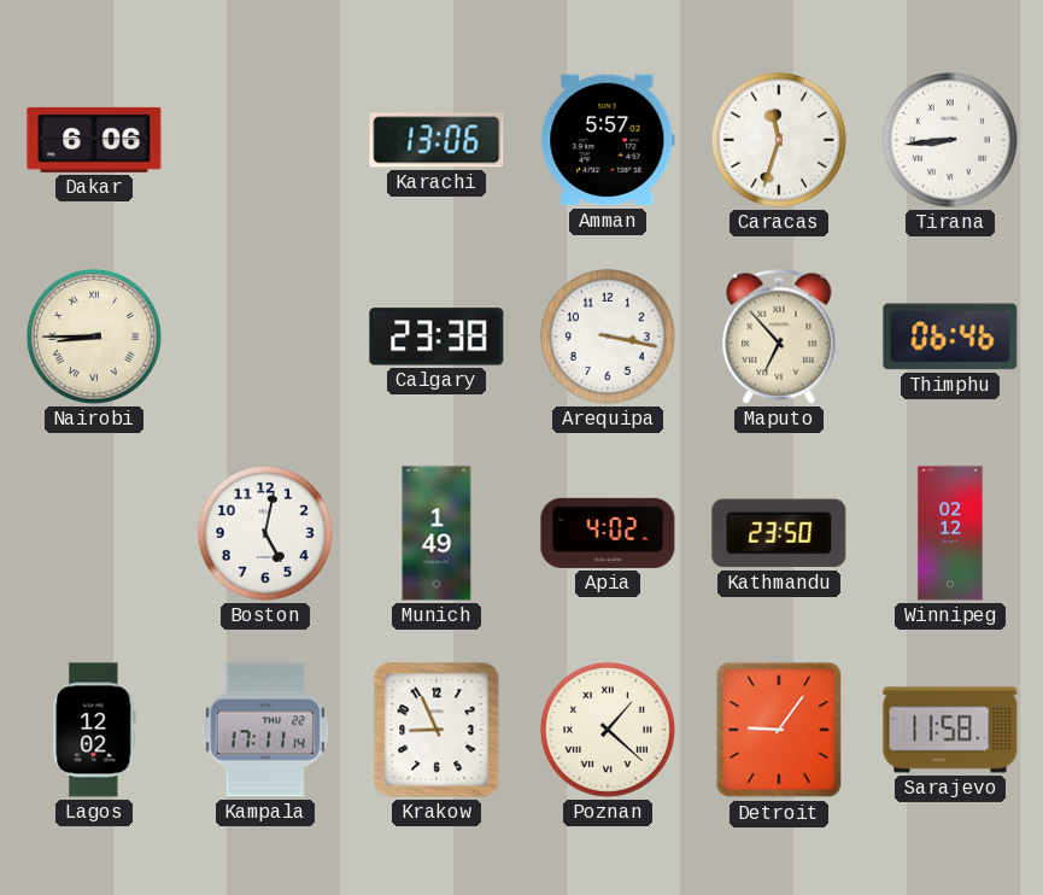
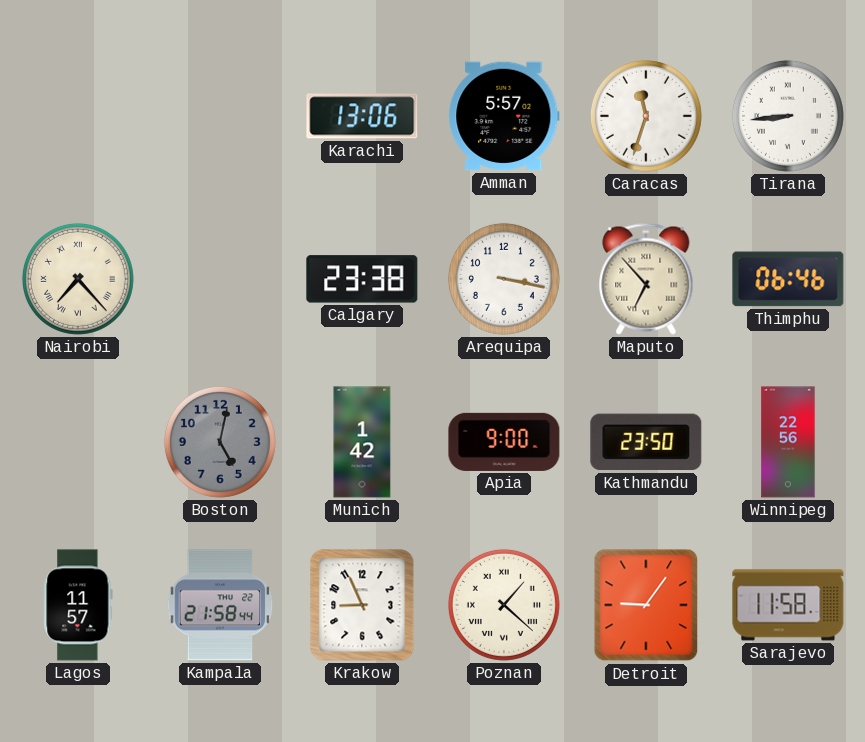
Dakar: 6:06 -> none (94, 140)
Nairobi: 8:45 -> 7:23 (78, 279)
Boston dial: white -> grey (220, 442)
Munich: 1:49 -> 1:42 (362, 442)
Apia: 4:02 -> 9:00 (504, 442)
Winnipeg: 02:12 -> 22:56 (788, 442)
Lagos: 12:02 -> 11:57 (78, 605)
Kampala: 17:11 -> 21:58 (220, 605)
